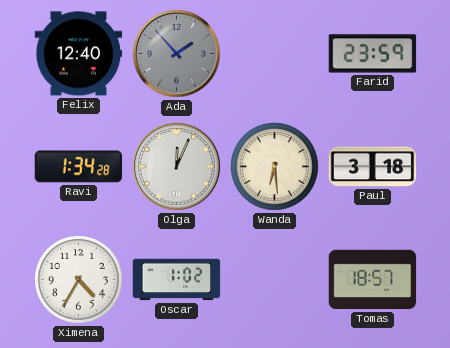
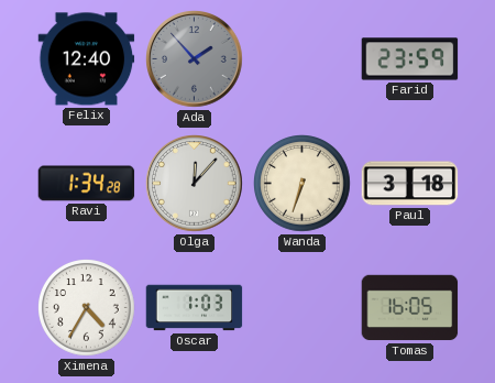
Olga: 12:04 -> 12:07 (195, 184)
Wanda: 6:29 -> 6:33 (302, 184)
Oscar: 1:02 -> 1:03 (195, 308)
Tomas: 18:57 -> 16:05 (410, 308)
